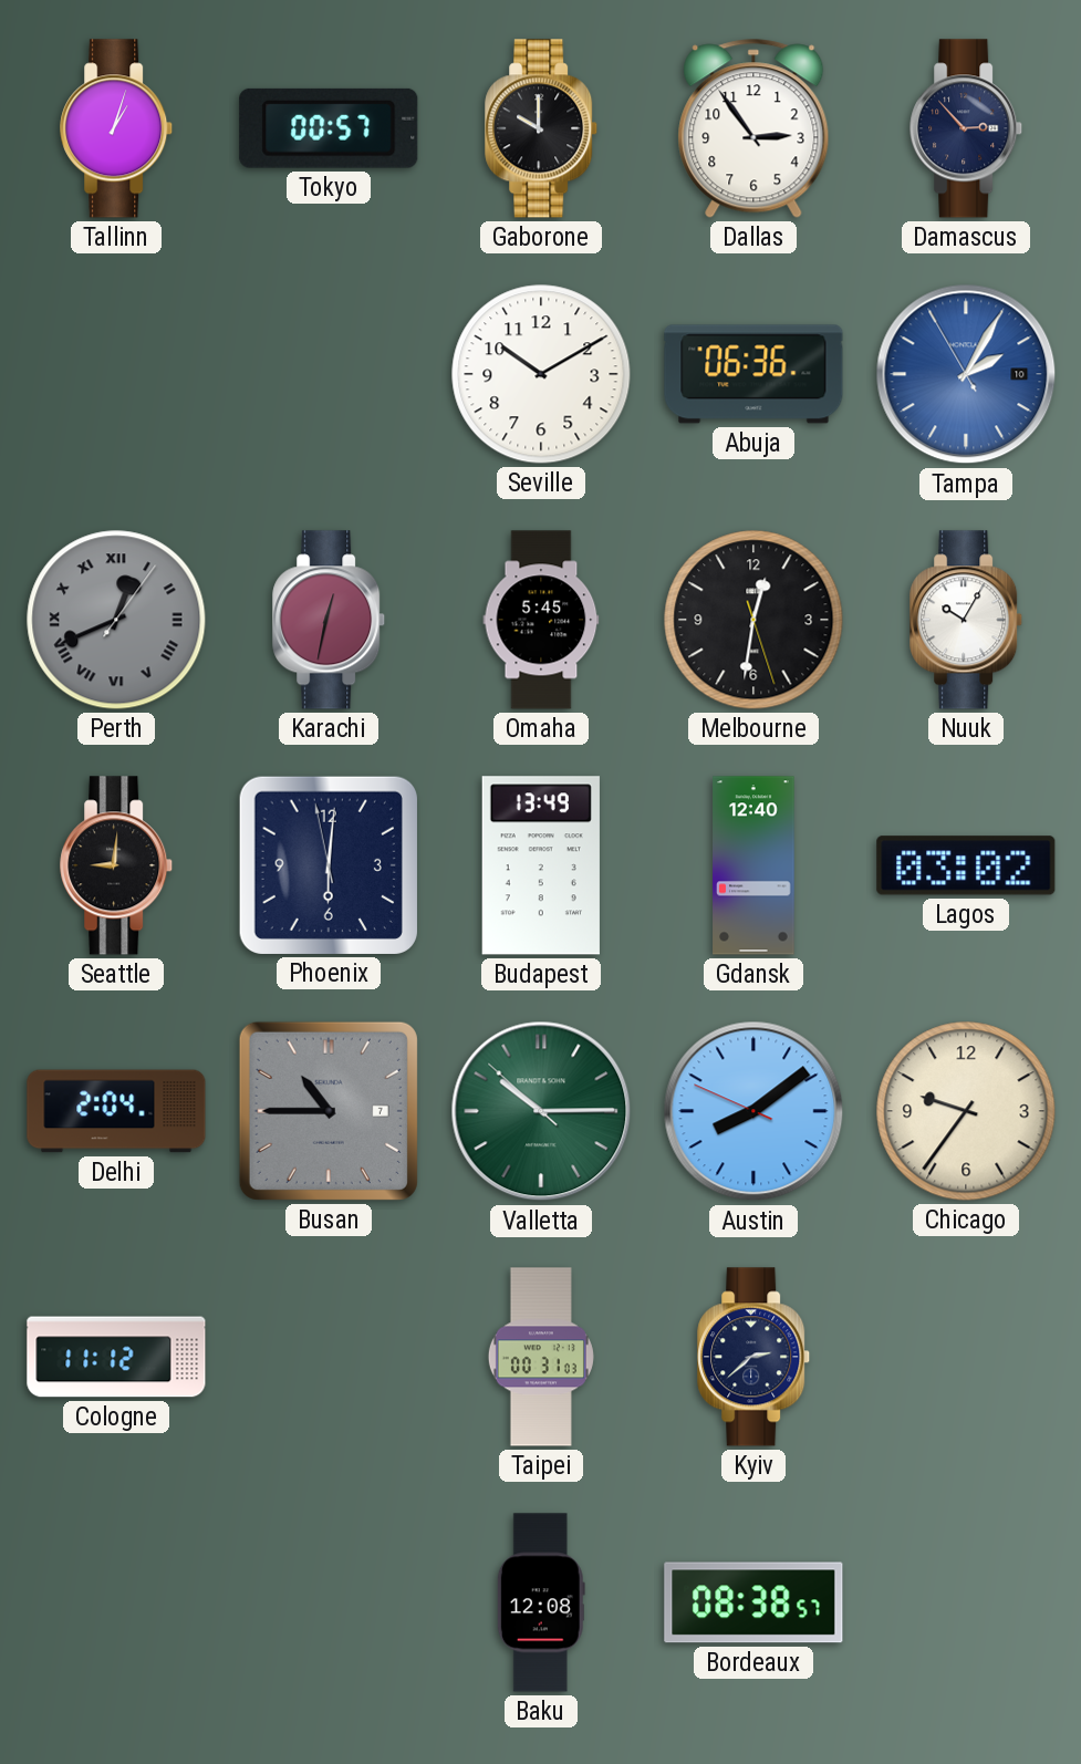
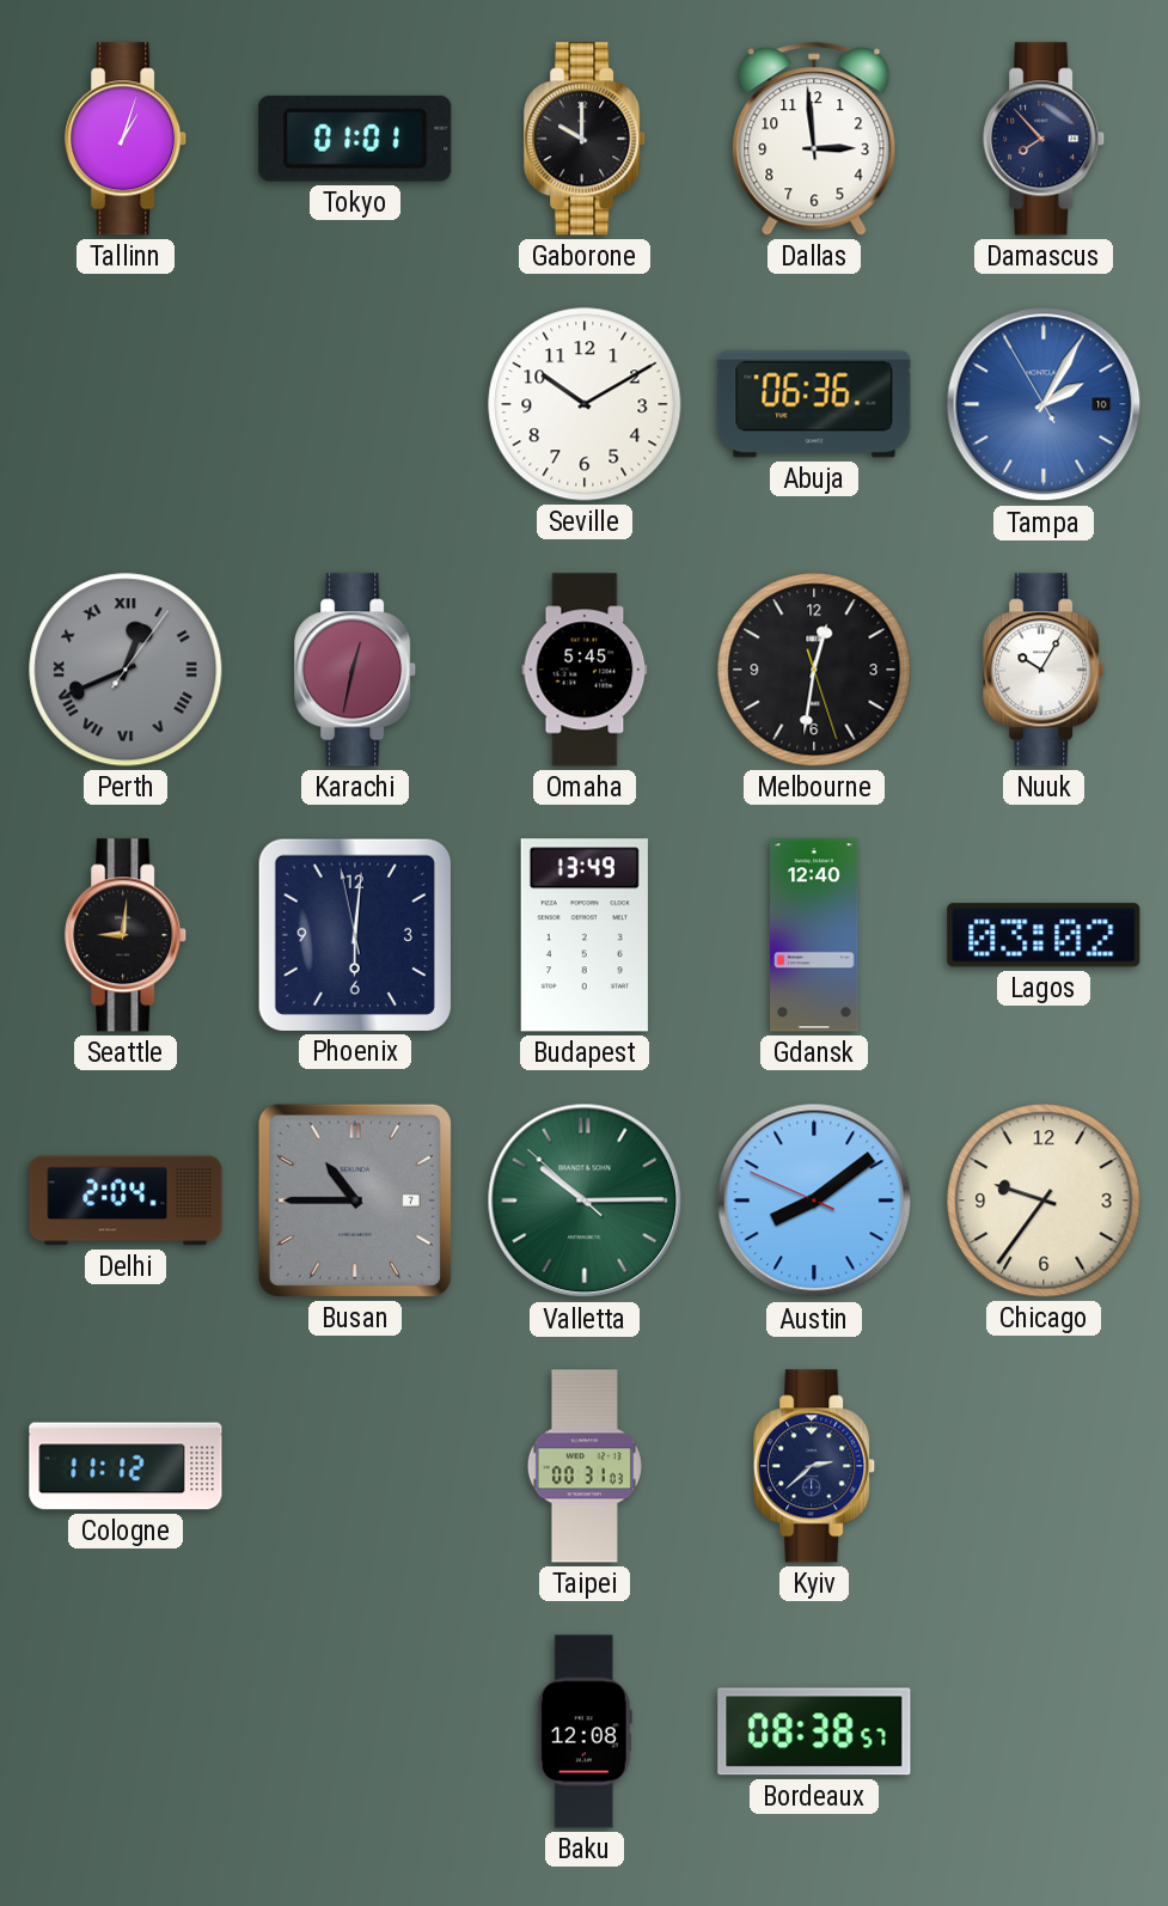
Tokyo: 00:57 -> 01:01 (355, 139)
Dallas: 2:54 -> 2:59 (814, 139)
Damascus: 2:53 -> 7:53 (1045, 139)
